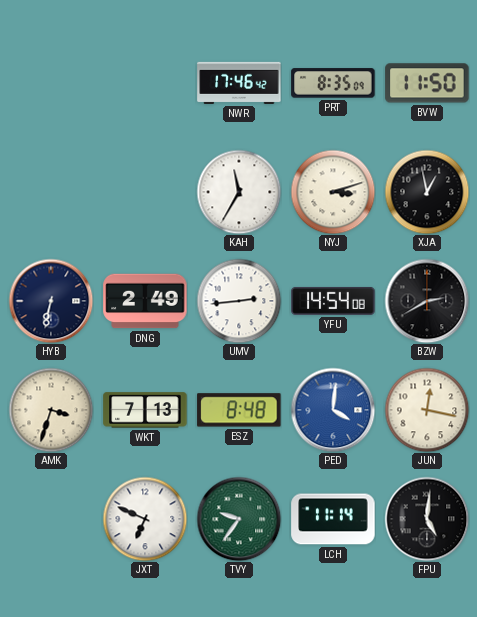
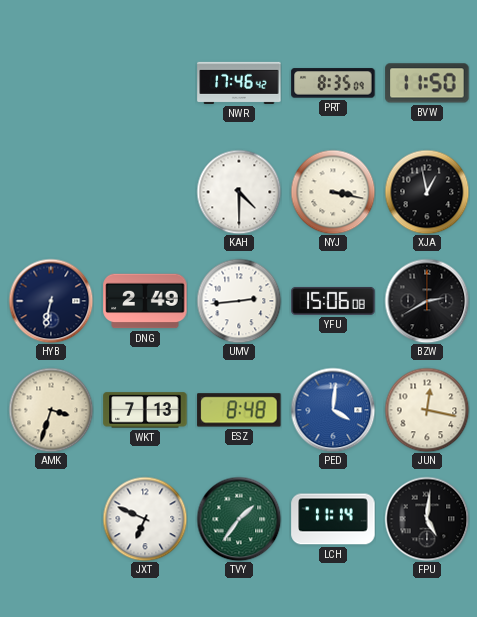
KAH: 11:35 -> 4:30 (239, 192)
NYJ: 3:12 -> 3:17 (333, 192)
YFU: 14:54 -> 15:06 (333, 301)
TVY: 9:36 -> 1:36 (239, 519)
